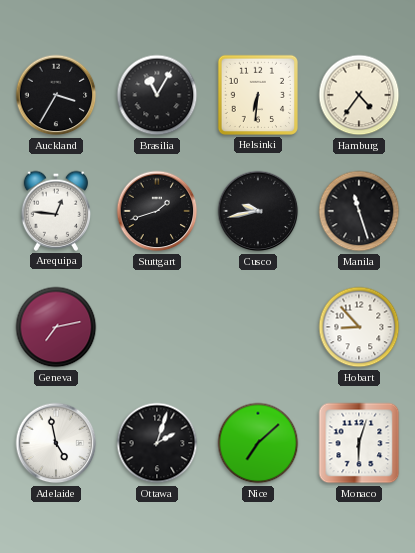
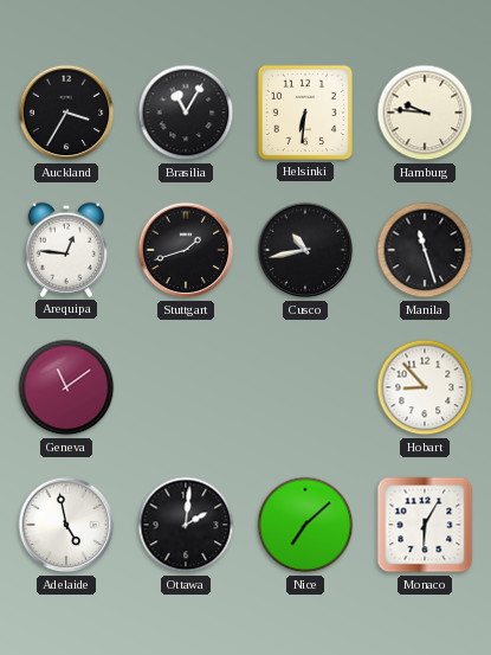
Hamburg: 4:36 -> 9:46 (425, 113)
Cusco: 9:43 -> 10:43 (305, 250)
Geneva: 7:13 -> 11:09 (66, 387)
Ottawa: 2:03 -> 2:01 (186, 525)
Monaco: 6:03 -> 6:05 (425, 525)
